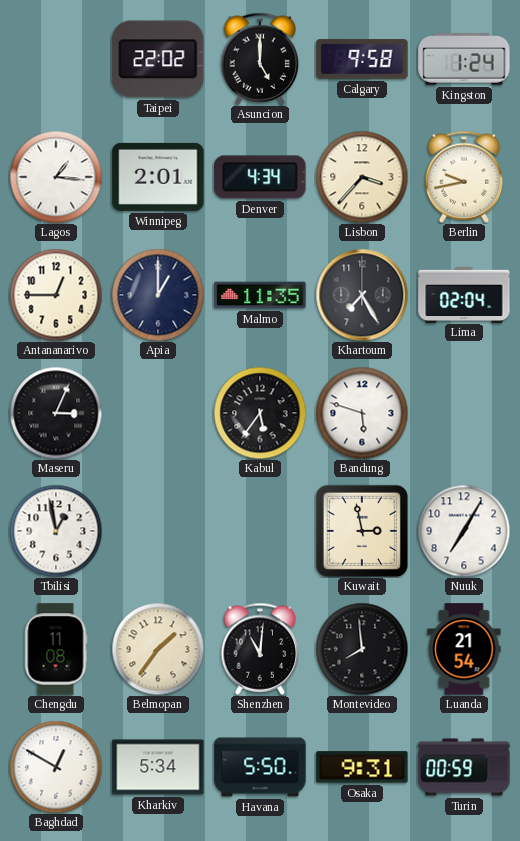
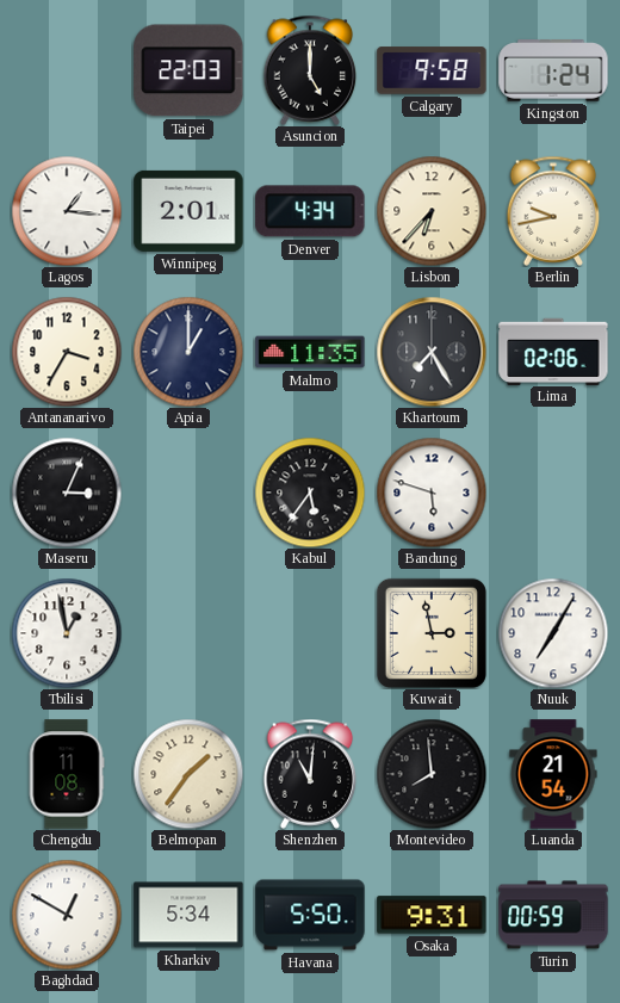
Taipei: 22:02 -> 22:03 (188, 70)
Lisbon: 3:37 -> 6:37 (432, 211)
Antananarivo: 12:45 -> 3:35 (67, 352)
Lima: 02:04 -> 02:06 (553, 351)
